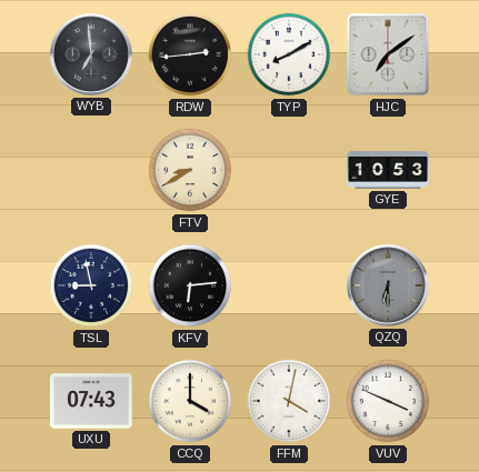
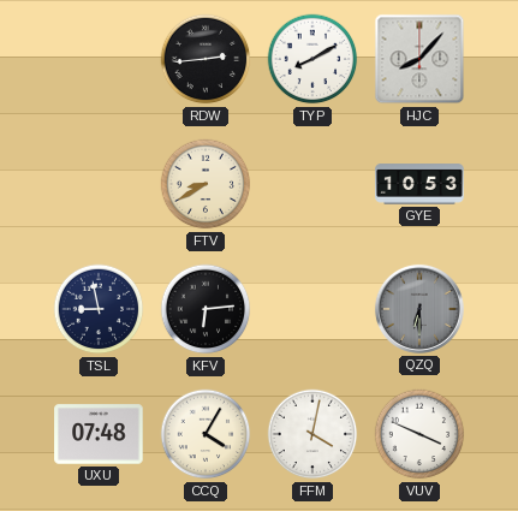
WYB: 6:59 -> none (91, 54)
HJC: 7:09 -> 8:07 (419, 59)
UXU: 07:43 -> 07:48 (99, 434)
CCQ: 4:00 -> 4:05 (206, 434)
